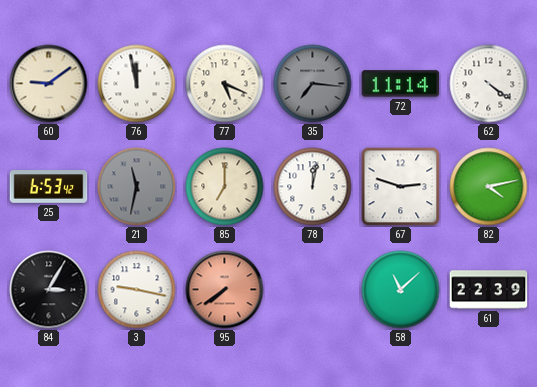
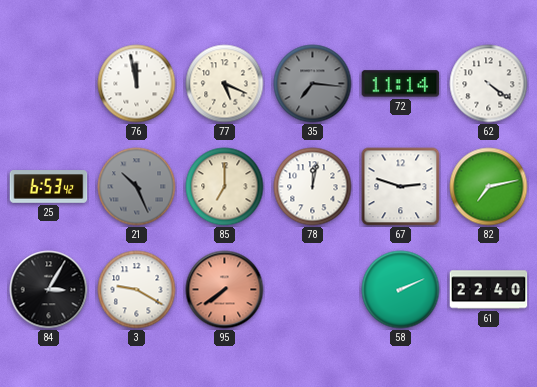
60: 9:09 -> none (49, 84)
21: 11:32 -> 10:26 (137, 187)
82: 4:13 -> 7:13 (489, 187)
3: 9:17 -> 9:20 (137, 290)
58: 11:08 -> 2:11 (401, 290)
61: 22:39 -> 22:40 (489, 290)
